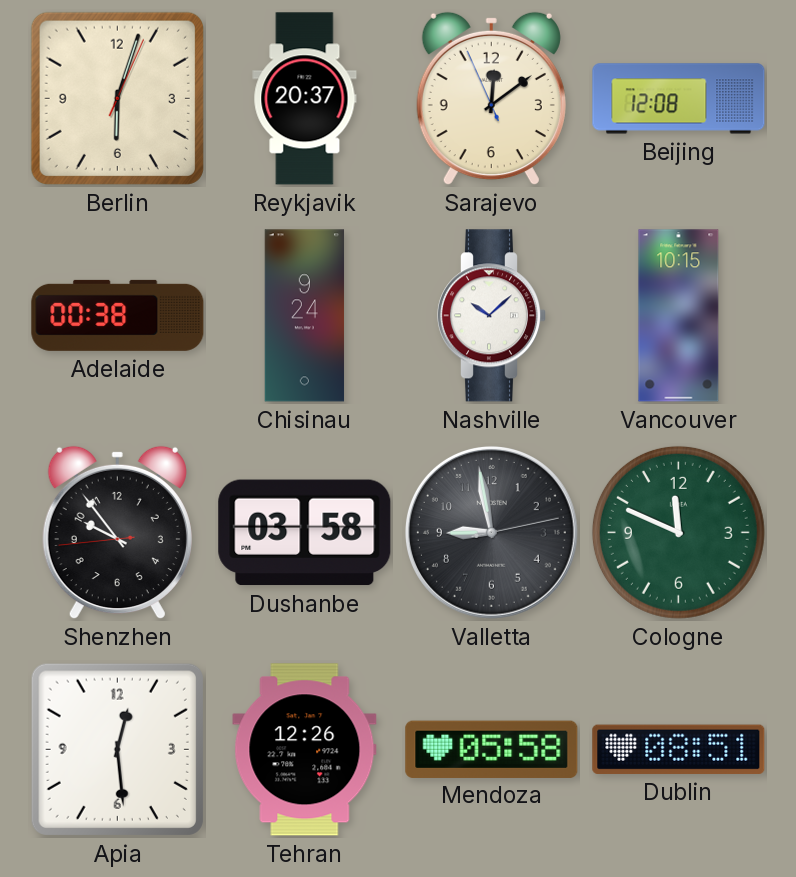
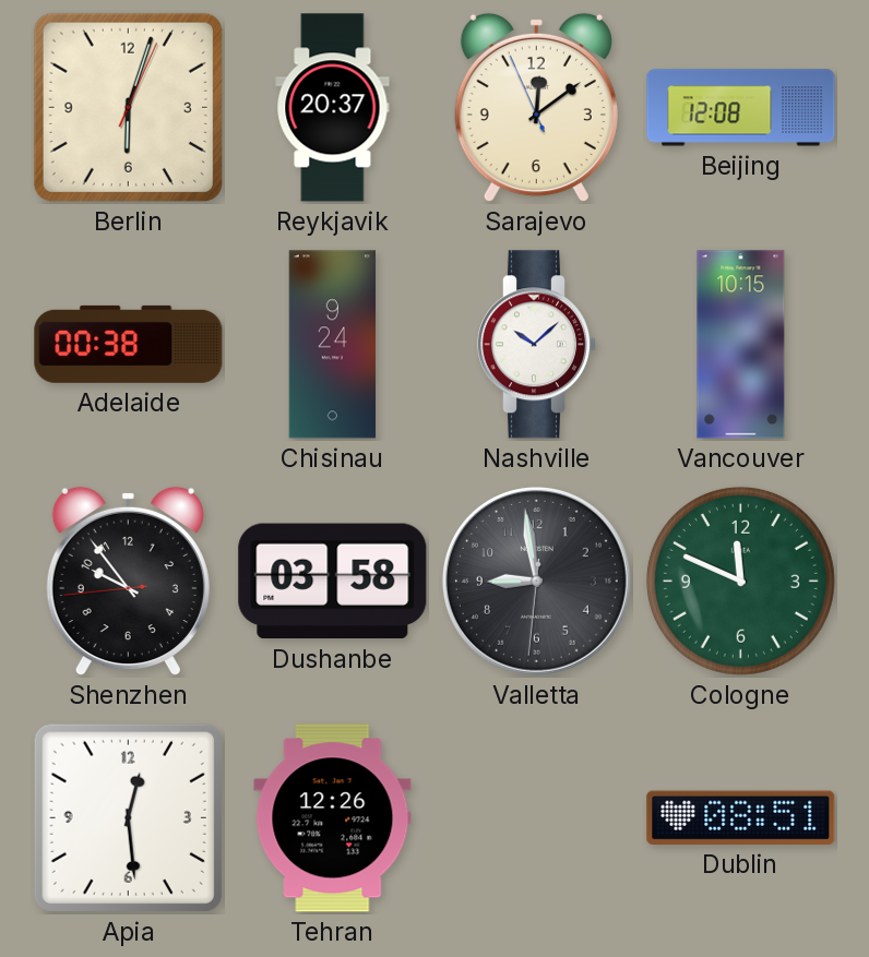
Valletta: 8:58:13 -> 8:58:31 (536, 581)
Mendoza: 05:58 -> none (492, 749)
